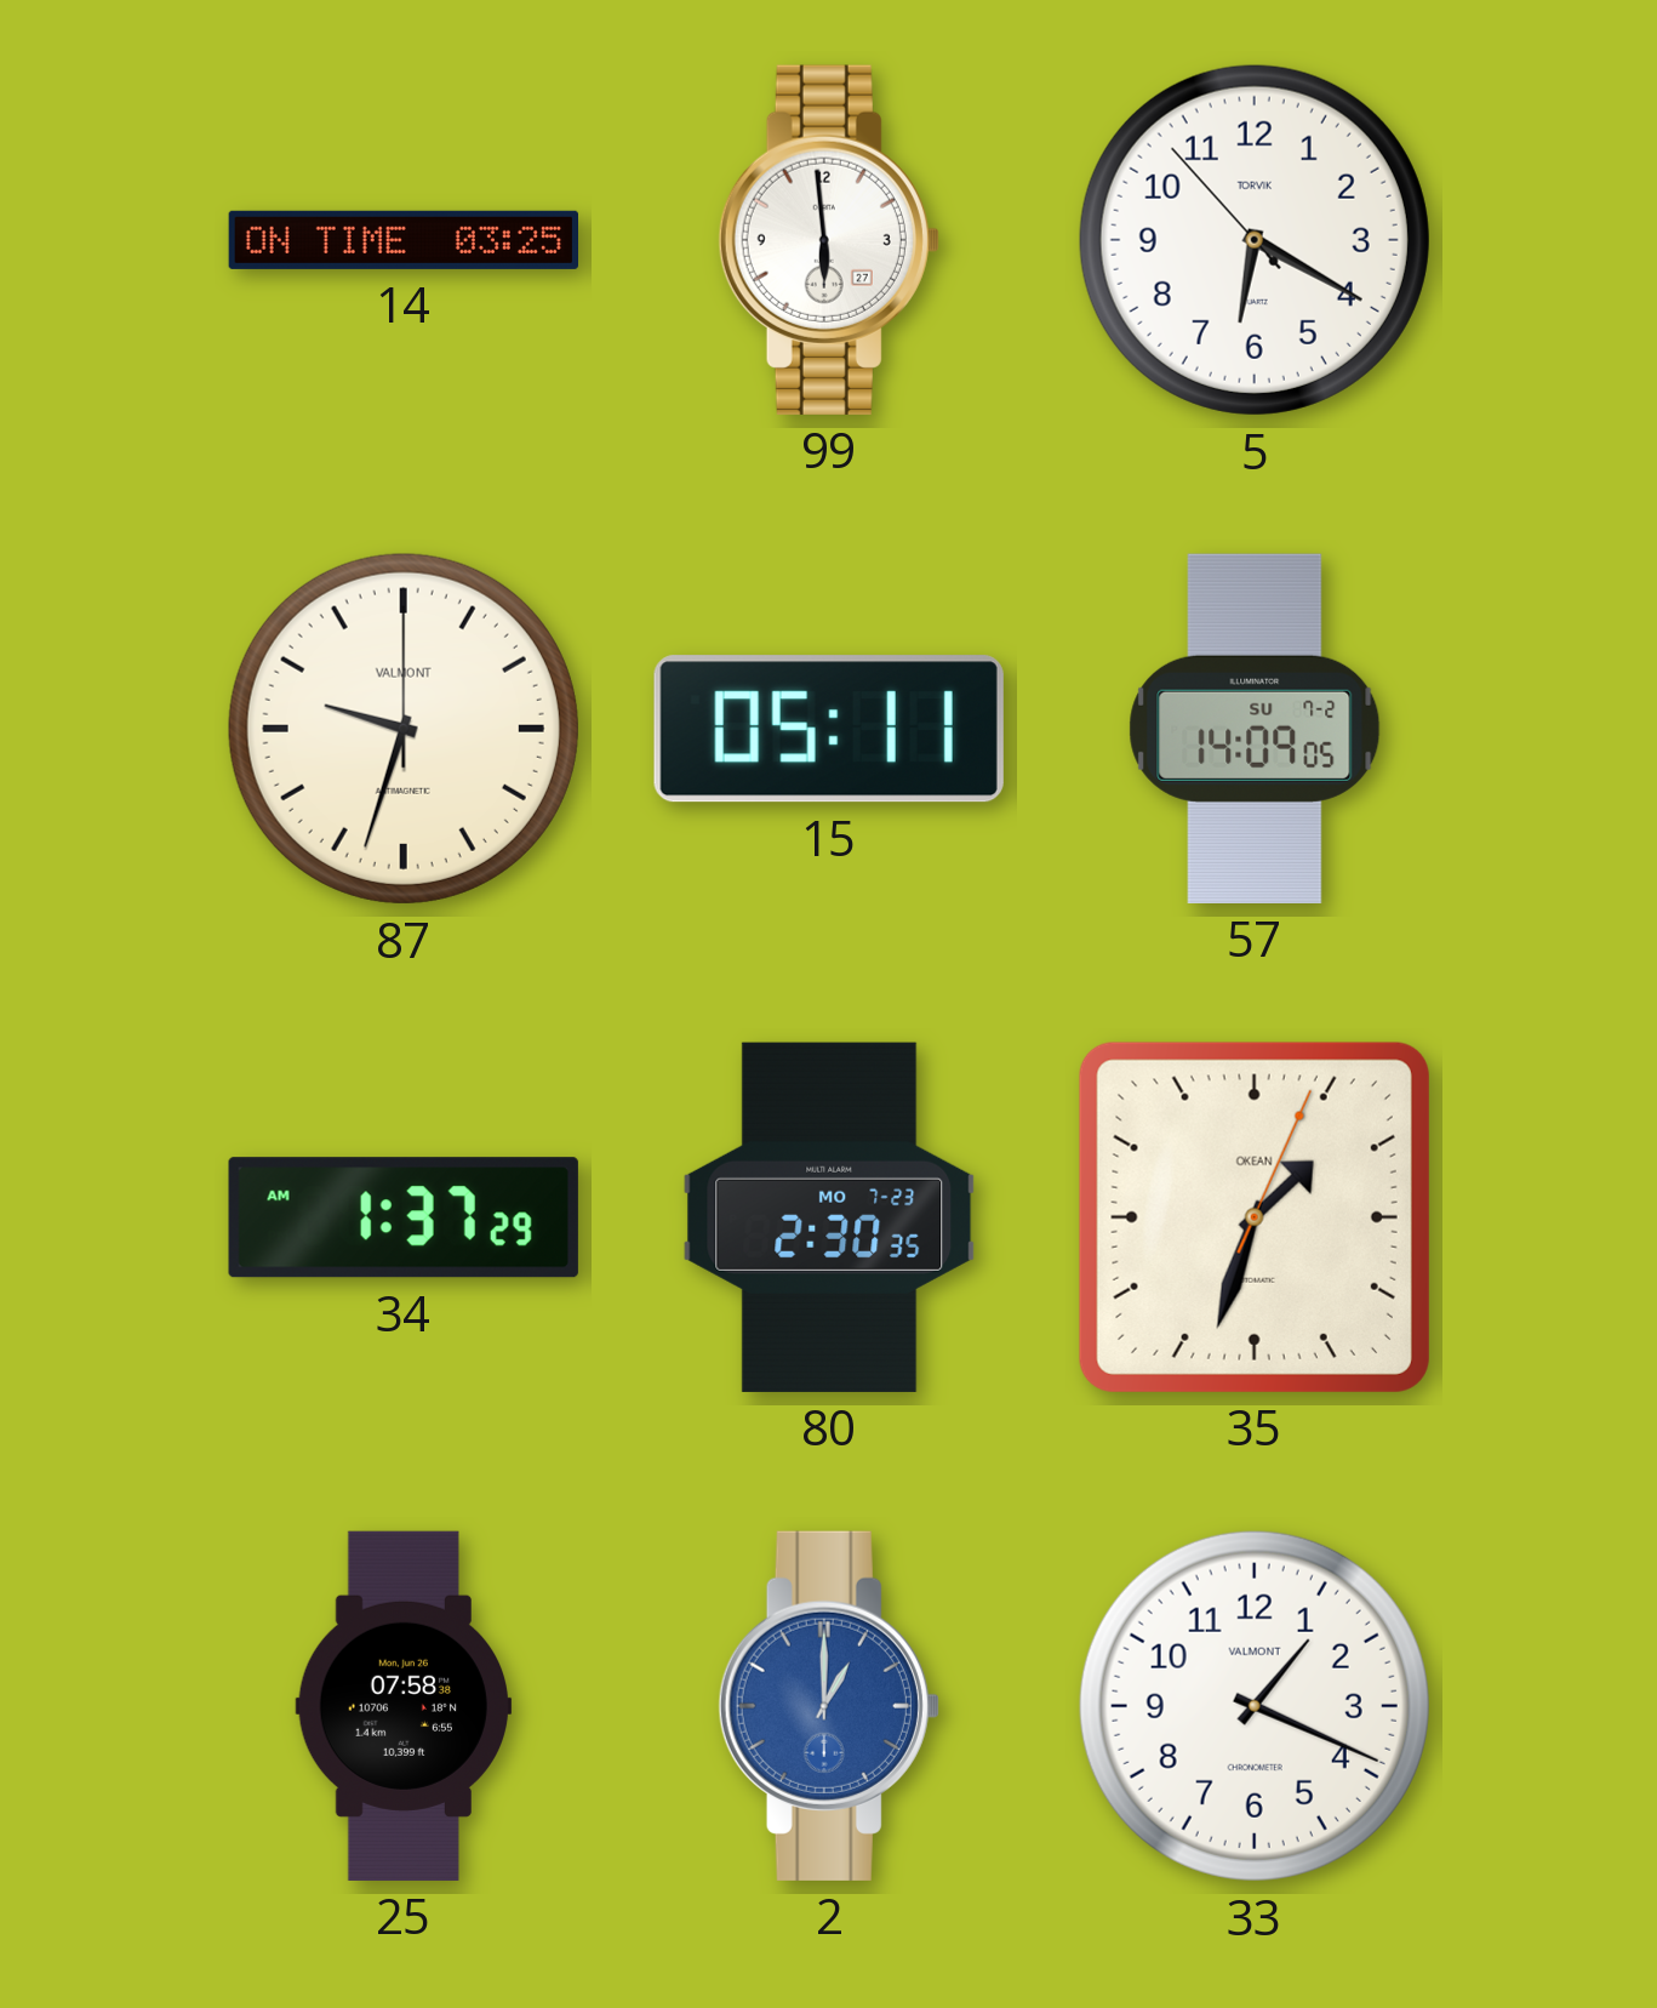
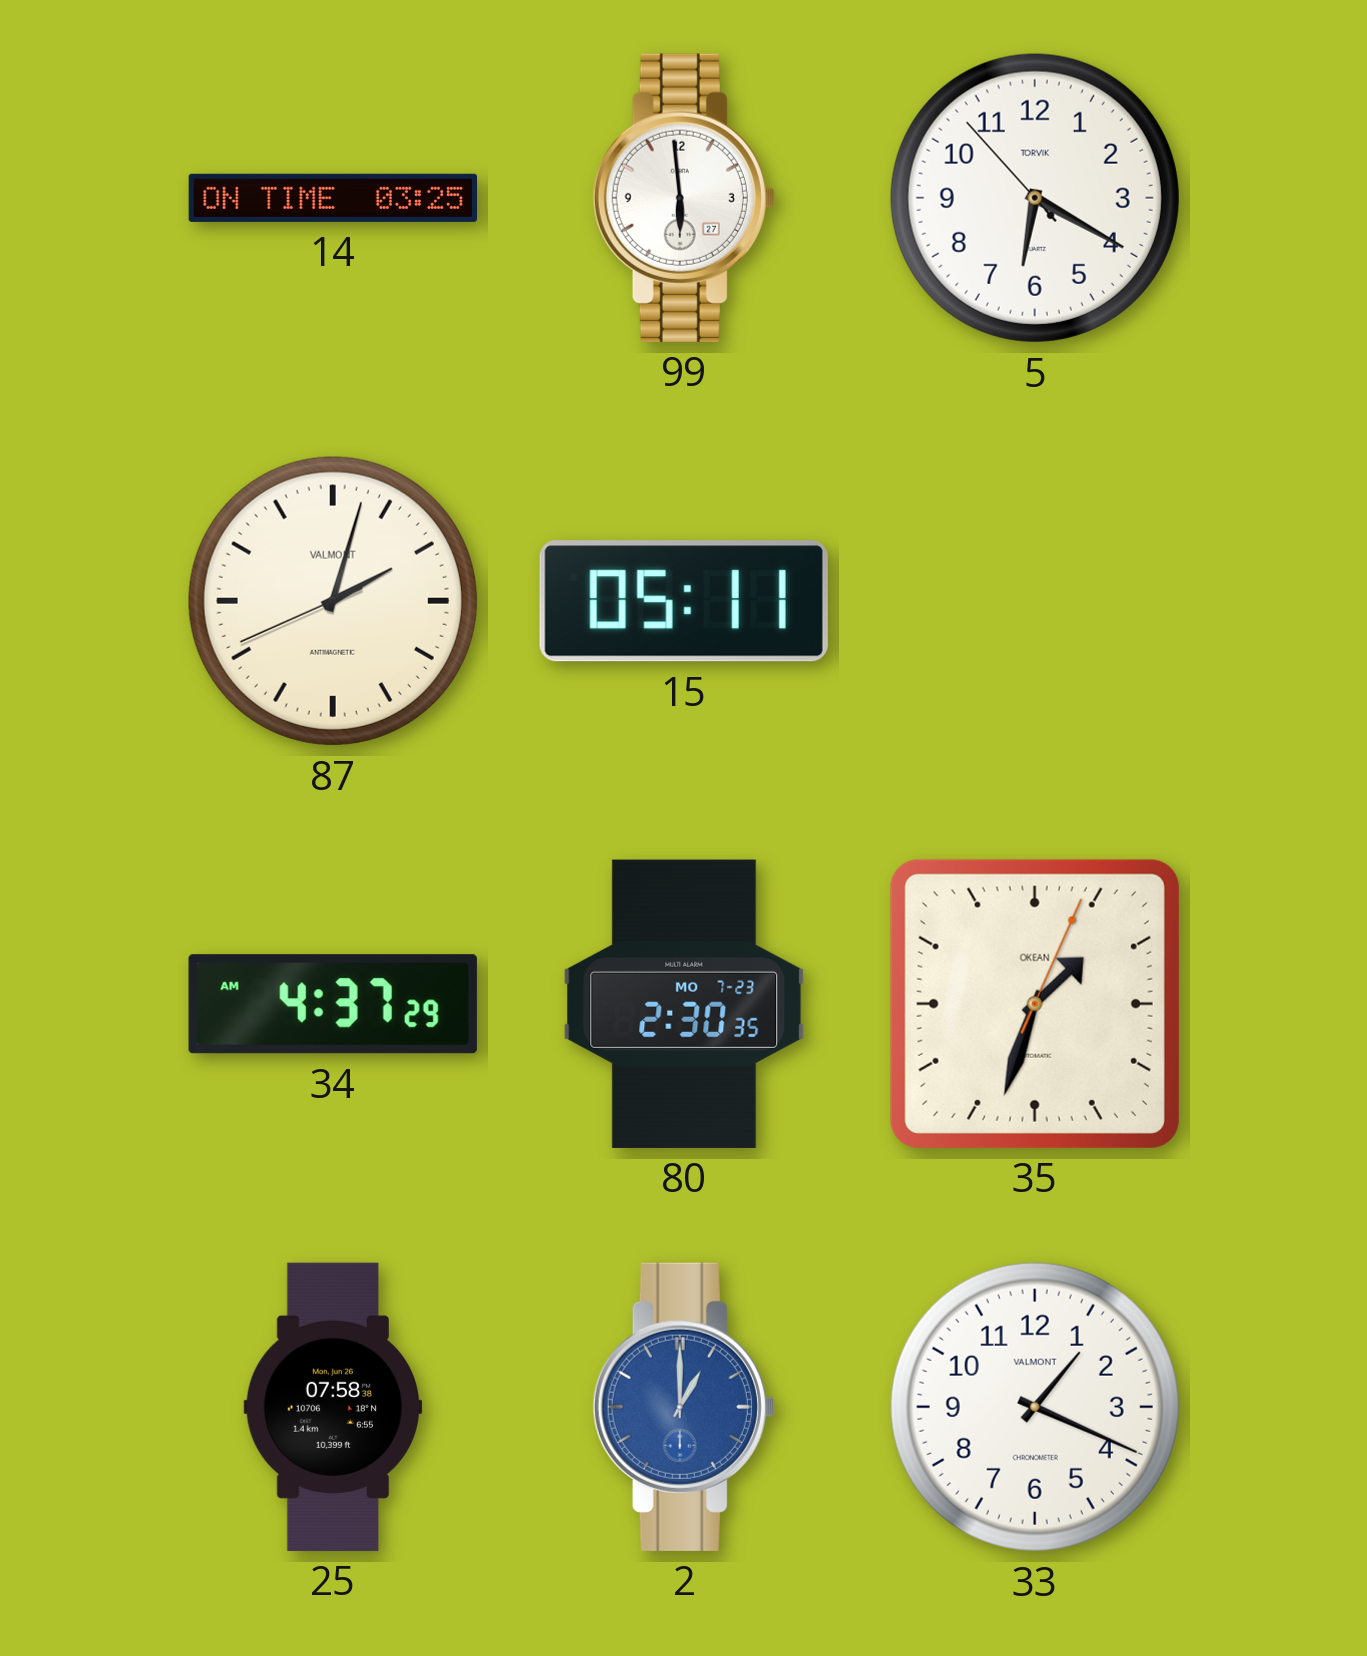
87: 9:33 -> 2:02 (333, 601)
57: 14:09 -> none (1255, 729)
34: 1:37 -> 4:37 (333, 1004)
